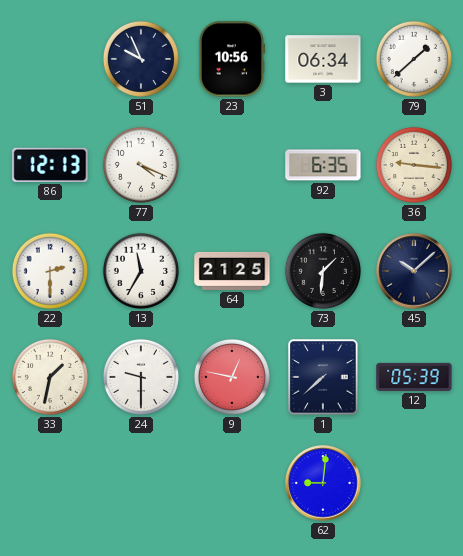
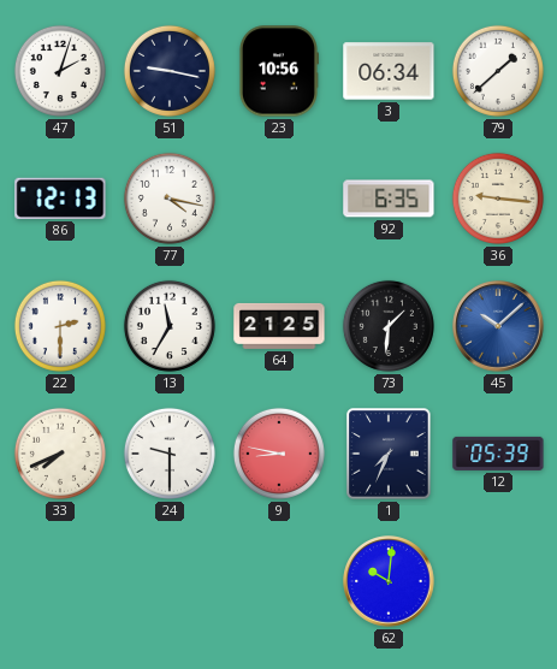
47: none -> 2:03 (60, 71)
51: 9:56 -> 9:17 (170, 71)
77: 4:19 -> 4:17 (170, 199)
45 dial: navy -> blue (498, 326)
33: 1:32 -> 7:41 (60, 454)
9: 12:47 -> 8:47 (279, 454)
1: 7:38 -> 7:34 (389, 454)
62: 9:01 -> 10:01 (389, 581)
